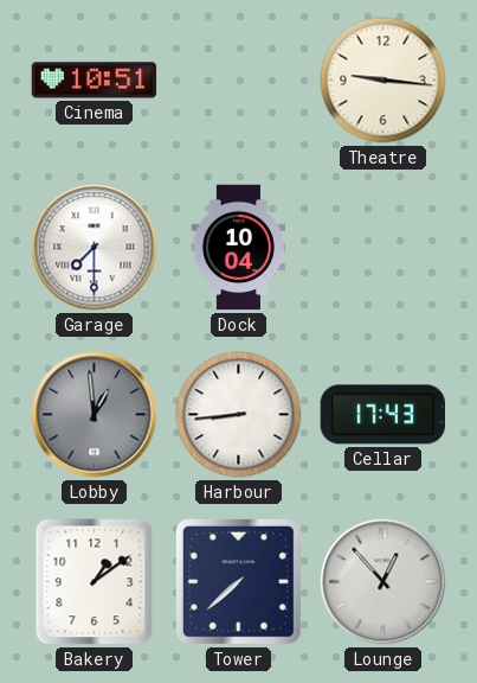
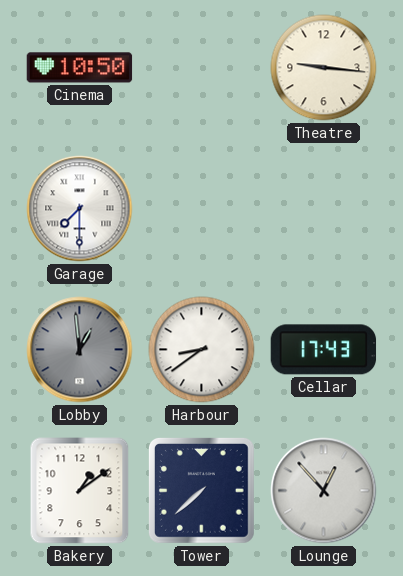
Cinema: 10:51 -> 10:50 (80, 68)
Dock: 10:04 -> none (238, 248)
Harbour: 8:44 -> 8:39 (202, 350)
